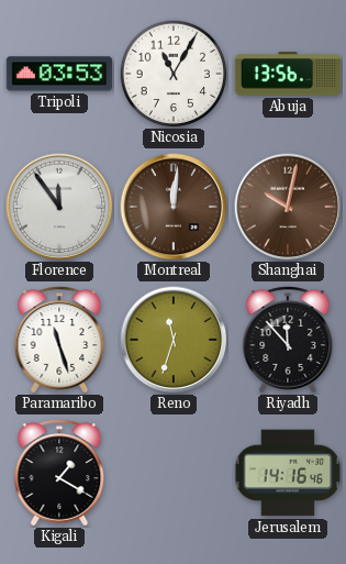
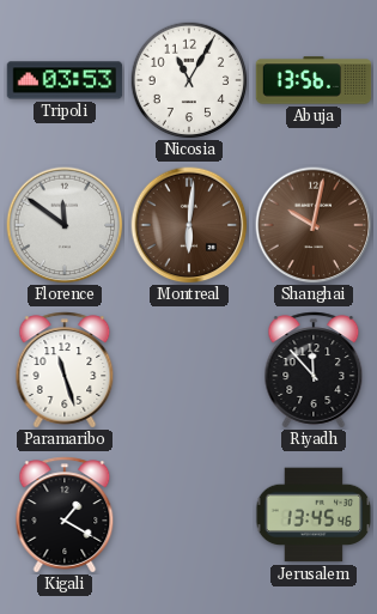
Florence: 11:54 -> 11:51 (65, 225)
Montreal: 12:01 -> 6:01 (189, 225)
Reno: 11:33 -> none (174, 340)
Jerusalem: 14:16 -> 13:45 (314, 515)
